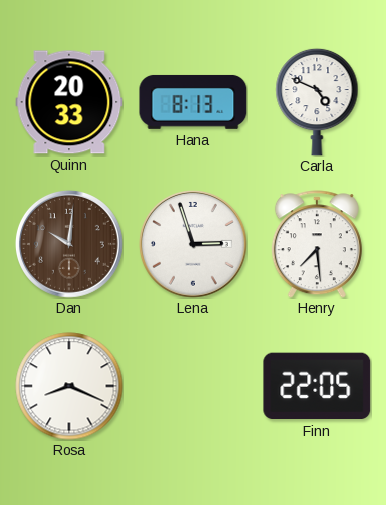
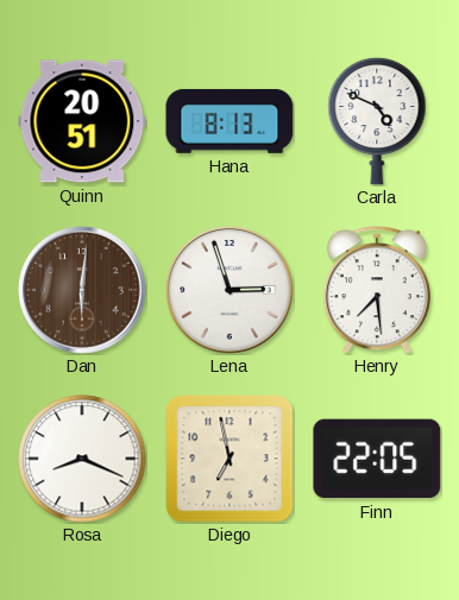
Quinn: 20:33 -> 20:51 (82, 121)
Dan: 10:01 -> 6:01 (82, 290)
Diego: none -> 6:58 (229, 459)
